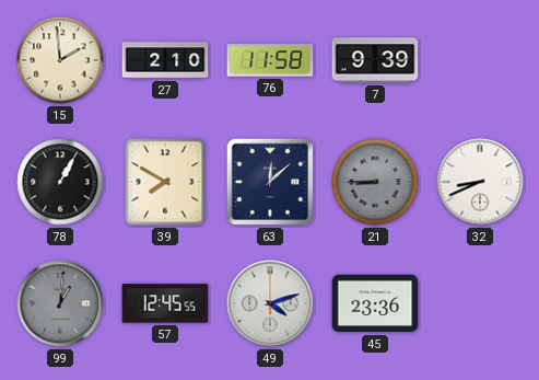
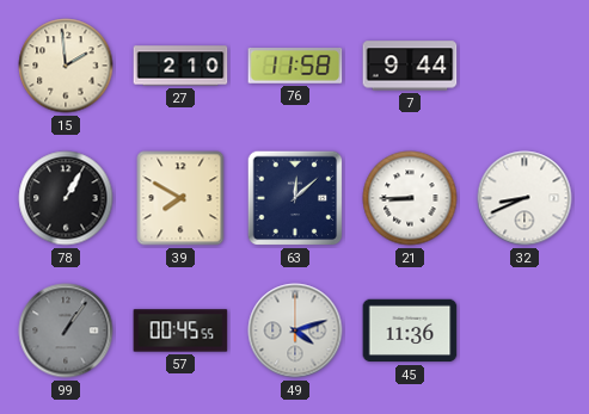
7: 9:39 -> 9:44 (410, 66)
21 dial: grey -> white (410, 198)
99: 1:01 -> 1:06 (66, 330)
57: 12:45 -> 00:45 (180, 330)
45: 23:36 -> 11:36 (410, 330)
